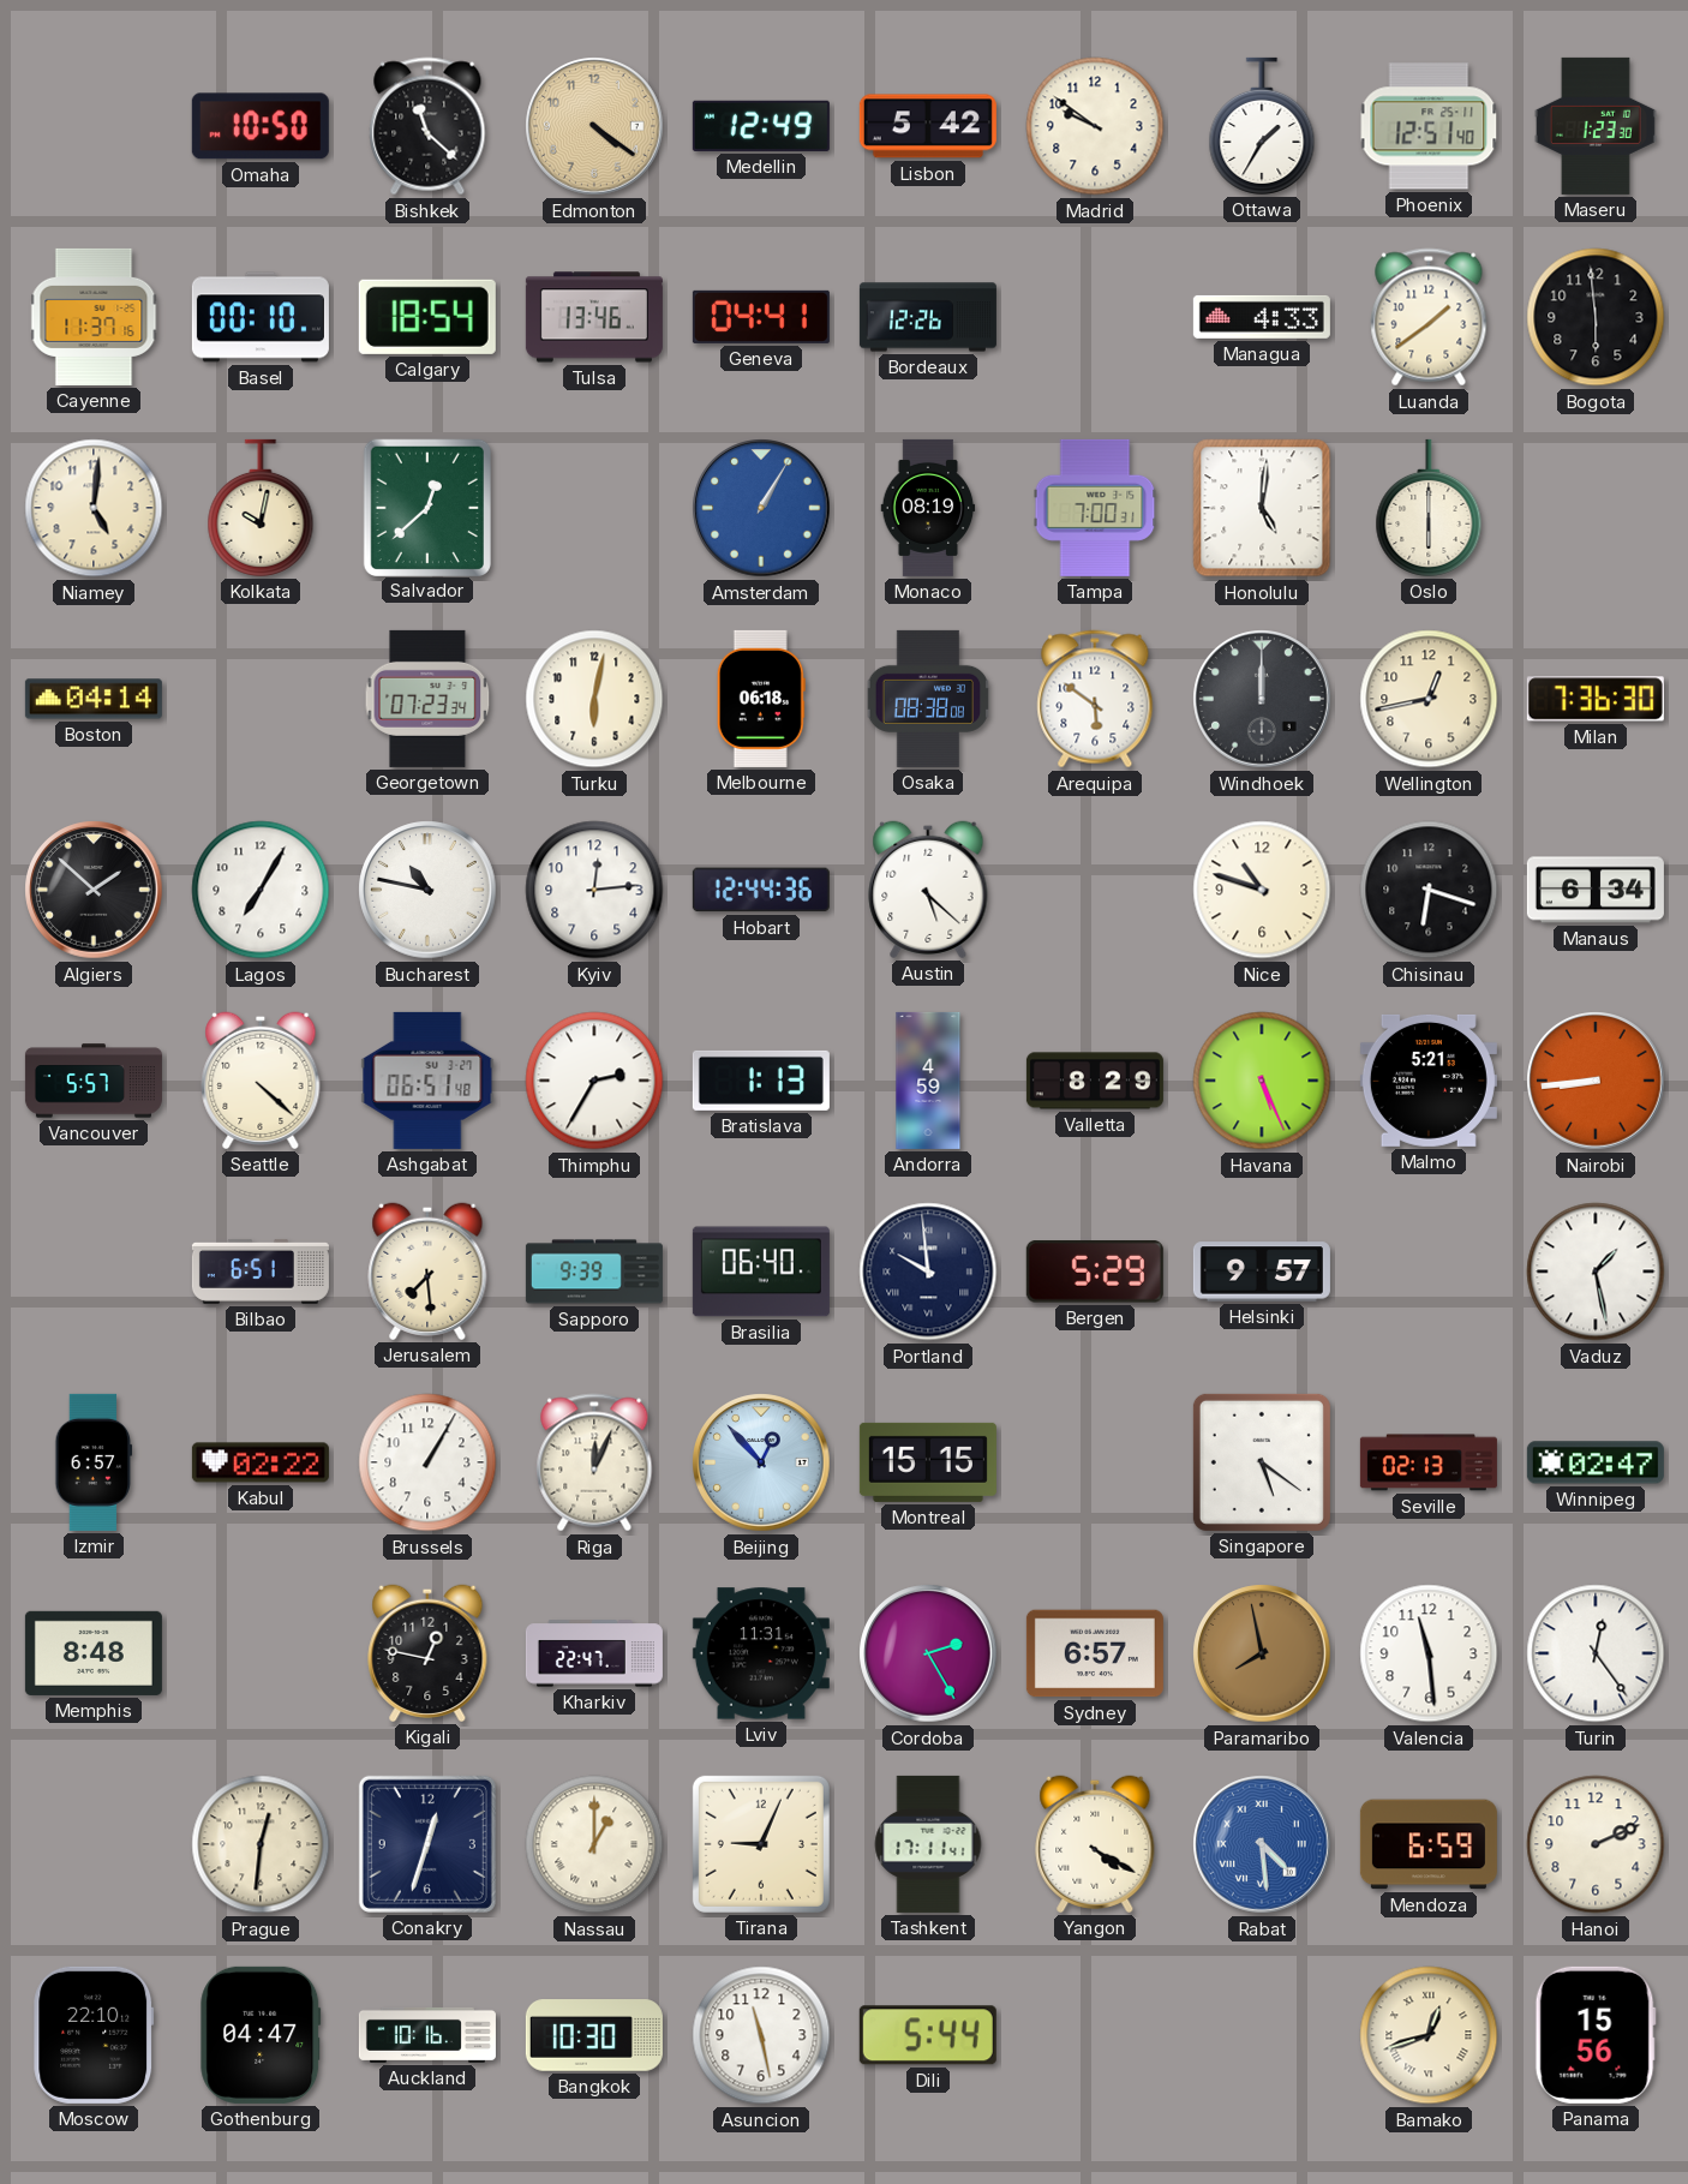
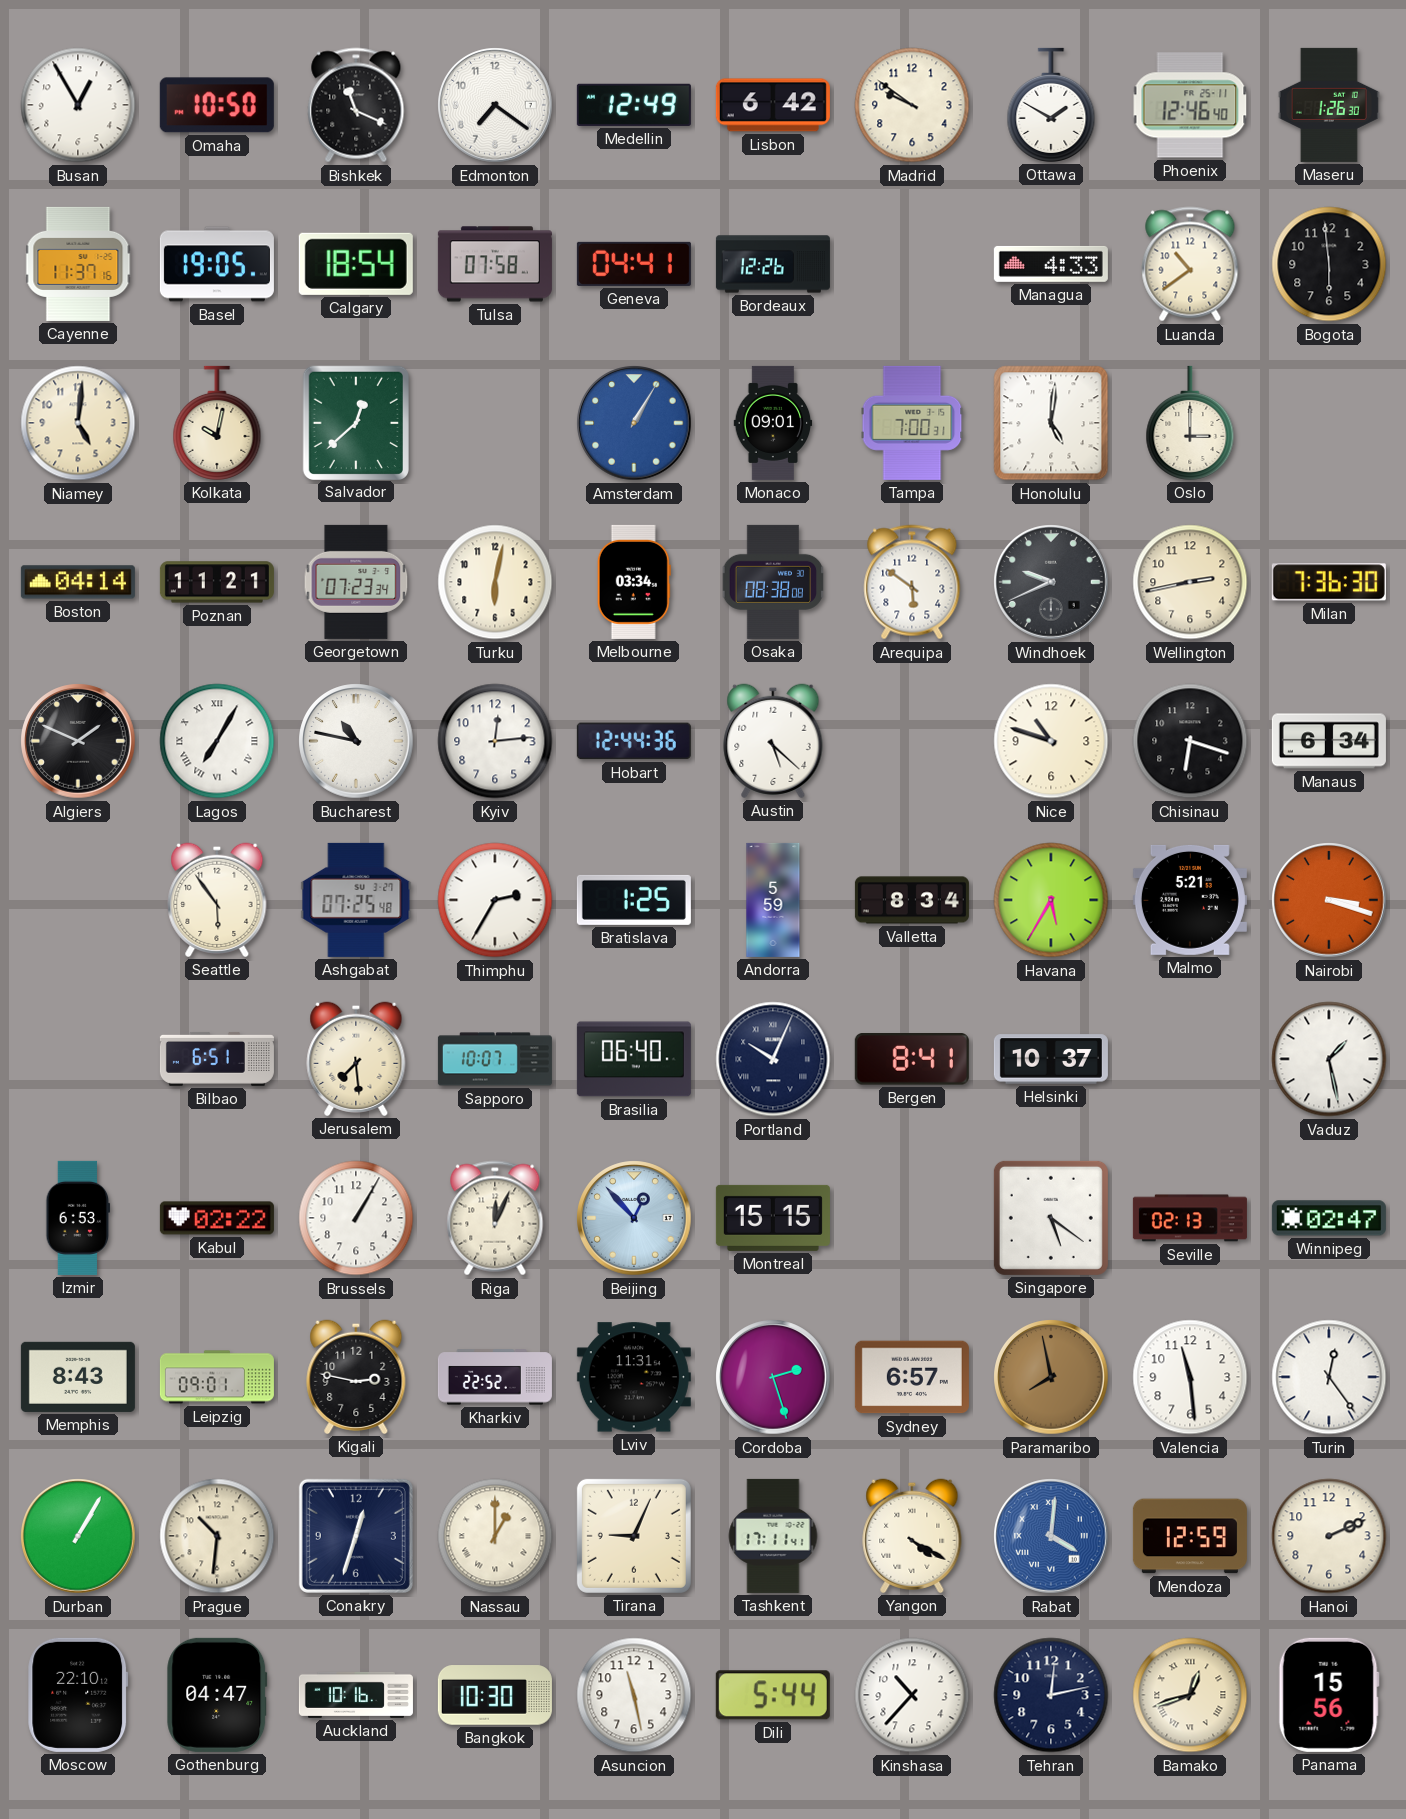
Busan: none -> 12:55 (78, 105)
Bishkek: 11:22 -> 11:19 (356, 105)
Edmonton: 4:21 -> 7:21 (495, 105)
Edmonton dial: champagne -> white (495, 105)
Lisbon: 5:42 -> 6:42 (773, 105)
Ottawa: 1:35 -> 1:50 (1051, 105)
Phoenix: 12:51 -> 12:46 (1190, 105)
Maseru: 1:23 -> 1:26 (1329, 105)
Basel: 00:10 -> 19:05 (217, 264)
Tulsa: 13:46 -> 07:58 (495, 264)
Luanda: 1:39 -> 10:39 (1190, 264)
Monaco: 08:19 -> 09:01 (773, 423)
Oslo: 6:00 -> 3:00 (1190, 423)
Poznan: none -> 11:21 (217, 582)
Melbourne: 06:18 -> 03:34 (634, 582)
Windhoek: 12:00 -> 9:41 (1051, 582)
Wellington: 12:43 -> 2:43 (1190, 582)
Algiers: 1:52 -> 1:49 (78, 741)
Lagos numerals: Arabic -> Roman (217, 741)
Vancouver: 5:57 -> none (94, 1081)
Seattle: 4:22 -> 5:54 (217, 900)
Ashgabat: 06:51 -> 07:25 (356, 900)
Bratislava: 1:13 -> 1:25 (634, 900)
Andorra: 4:59 -> 5:59 (773, 900)
Valletta: 8:29 -> 8:34 (912, 900)
Havana: 5:26 -> 5:35 (1051, 900)
Nairobi: 8:44 -> 3:18 (1329, 900)
Sapporo: 9:39 -> 10:07 (495, 1059)
Portland: 9:59 -> 10:04 (773, 1059)
Bergen: 5:29 -> 8:41 (912, 1060)
Helsinki: 9:57 -> 10:37 (1051, 1059)
Izmir: 6:57 -> 6:53 (78, 1218)
Memphis: 8:48 -> 8:43 (78, 1377)
Leipzig: none -> 09:01 (217, 1377)
Kigali: 12:47 -> 2:47 (356, 1377)
Kharkiv: 22:47 -> 22:52 (495, 1377)
Cordoba: 2:25 -> 2:27 (773, 1377)
Durban: none -> 1:05 (78, 1536)
Prague: 12:31 -> 10:31 (217, 1536)
Rabat: 4:29 -> 4:01 (1051, 1536)
Mendoza: 6:59 -> 12:59 (1190, 1536)
Kinshasa: none -> 10:37 (912, 1695)
Tehran: none -> 12:13 (1051, 1695)
